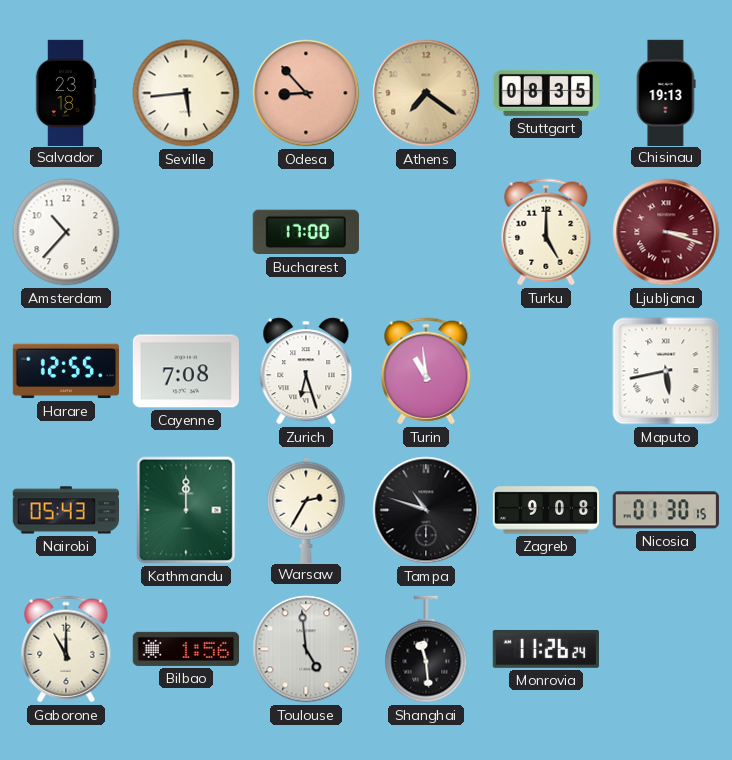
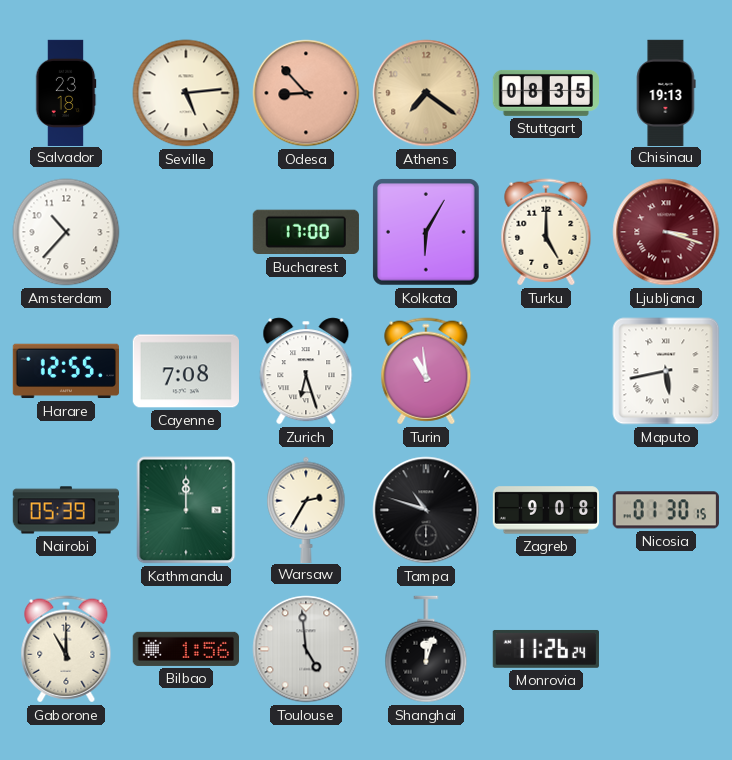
Seville: 5:44 -> 5:14 (186, 93)
Kolkata: none -> 6:05 (427, 233)
Nairobi: 05:43 -> 05:39 (65, 510)
Shanghai: 11:29 -> 12:03 (426, 649)
